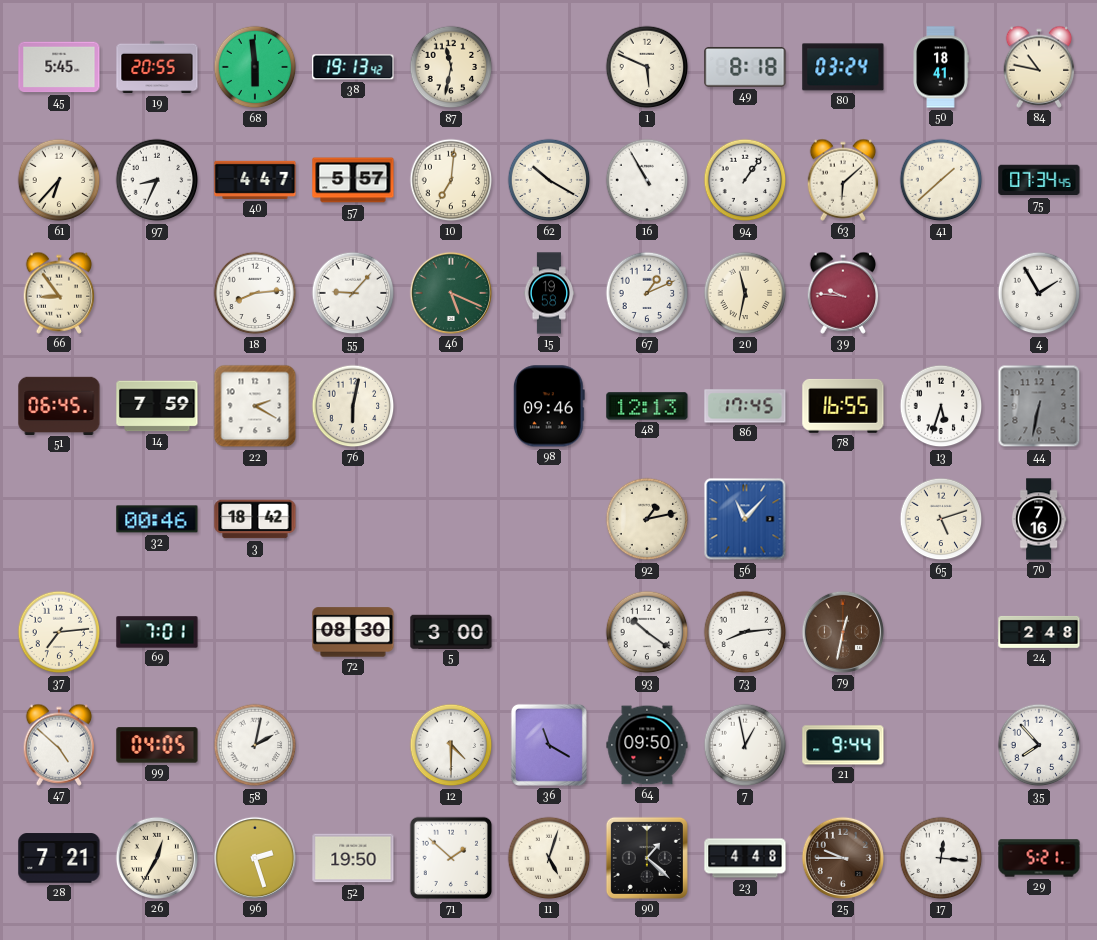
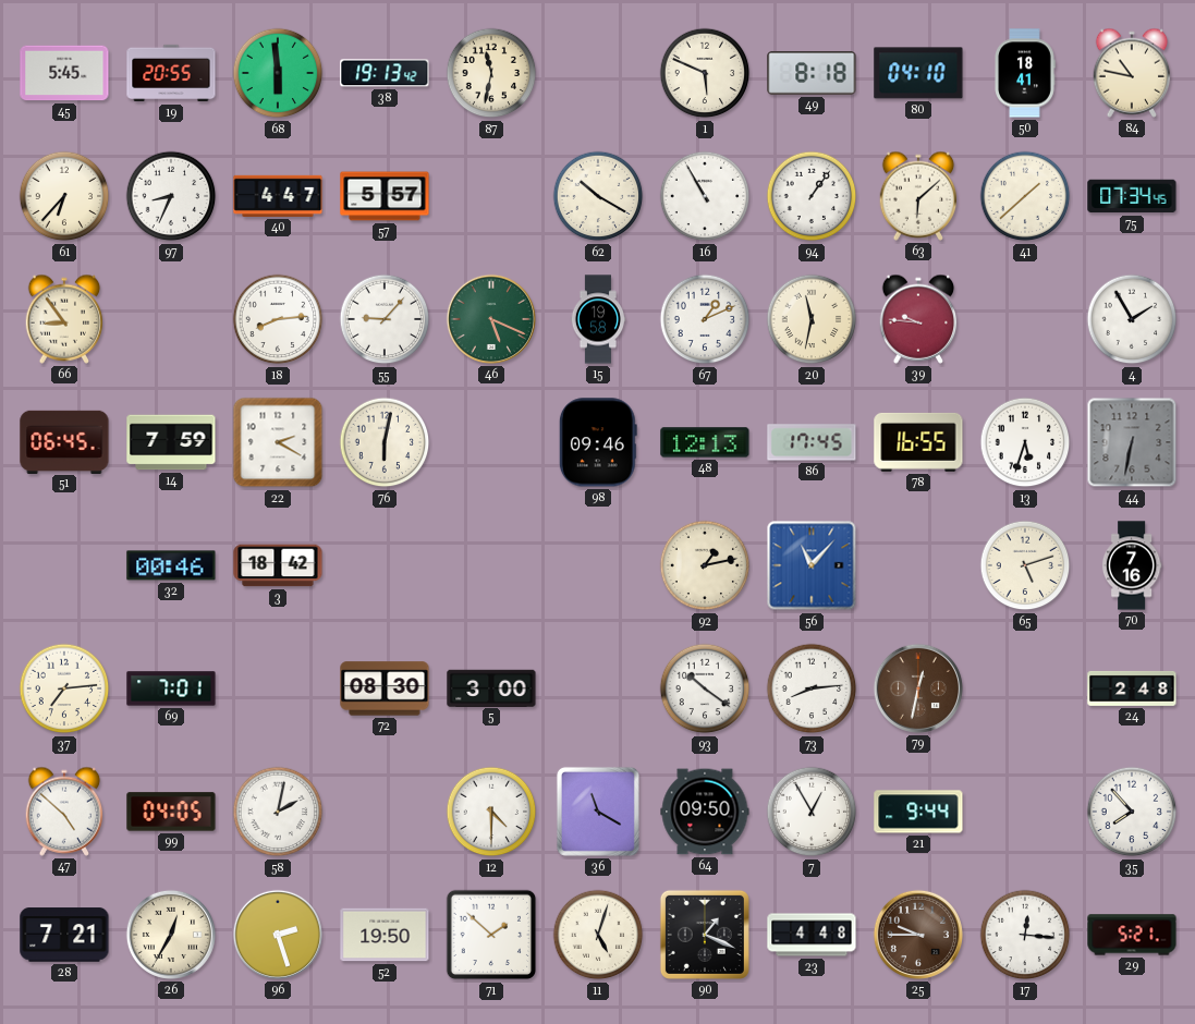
80: 03:24 -> 04:10 (918, 73)
10: 7:01 -> none (451, 180)
7: 12:58 -> 12:55 (812, 812)
90: 1:22 -> 1:19 (705, 935)
